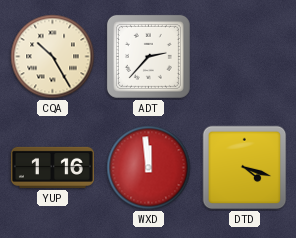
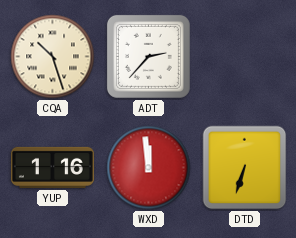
CQA: 10:25 -> 10:27 (53, 57)
DTD: 4:18 -> 6:33 (245, 168)
